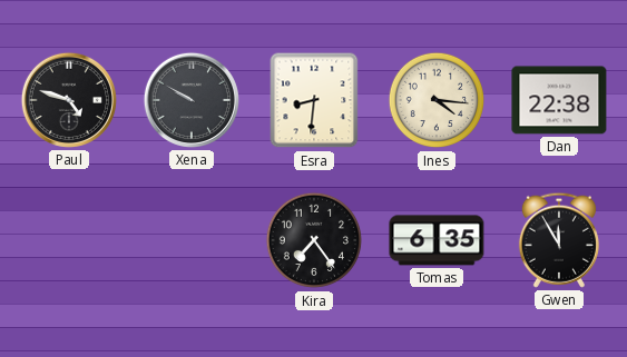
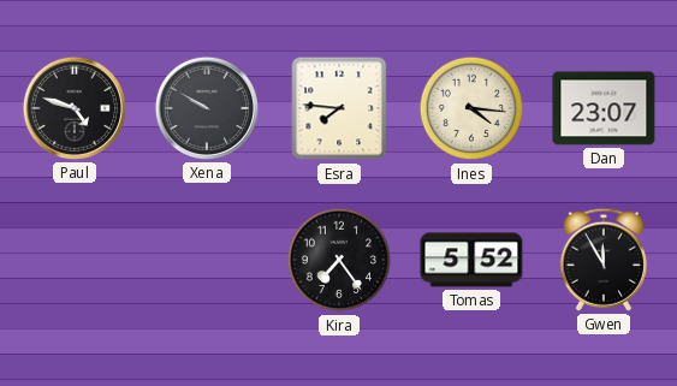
Esra: 8:31 -> 7:46 (339, 108)
Dan: 22:38 -> 23:07 (604, 108)
Tomas: 6:35 -> 5:52 (471, 260)
